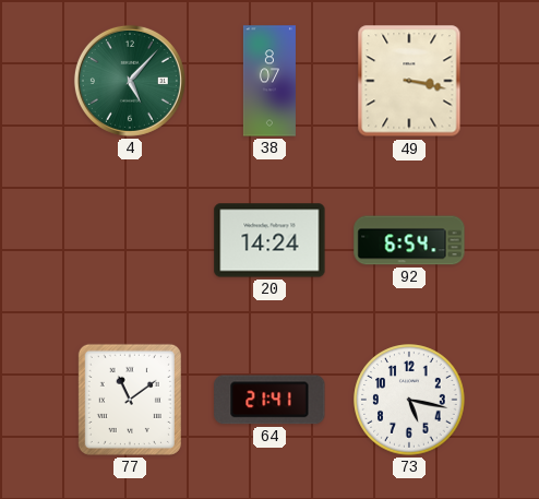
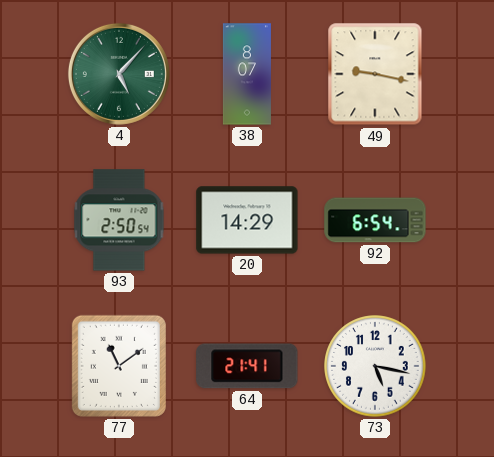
49: 3:17 -> 9:17 (375, 74)
93: none -> 2:50 (119, 220)
20: 14:24 -> 14:29 (247, 220)
